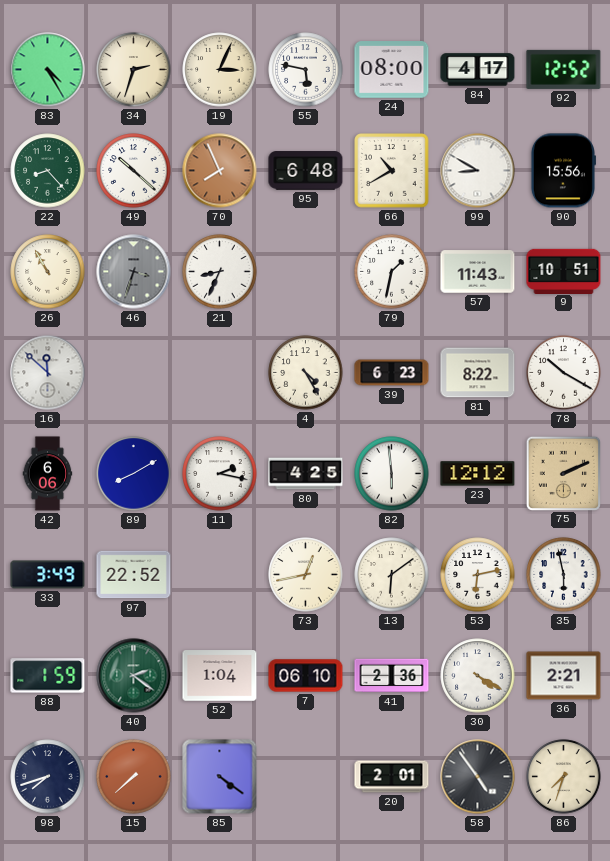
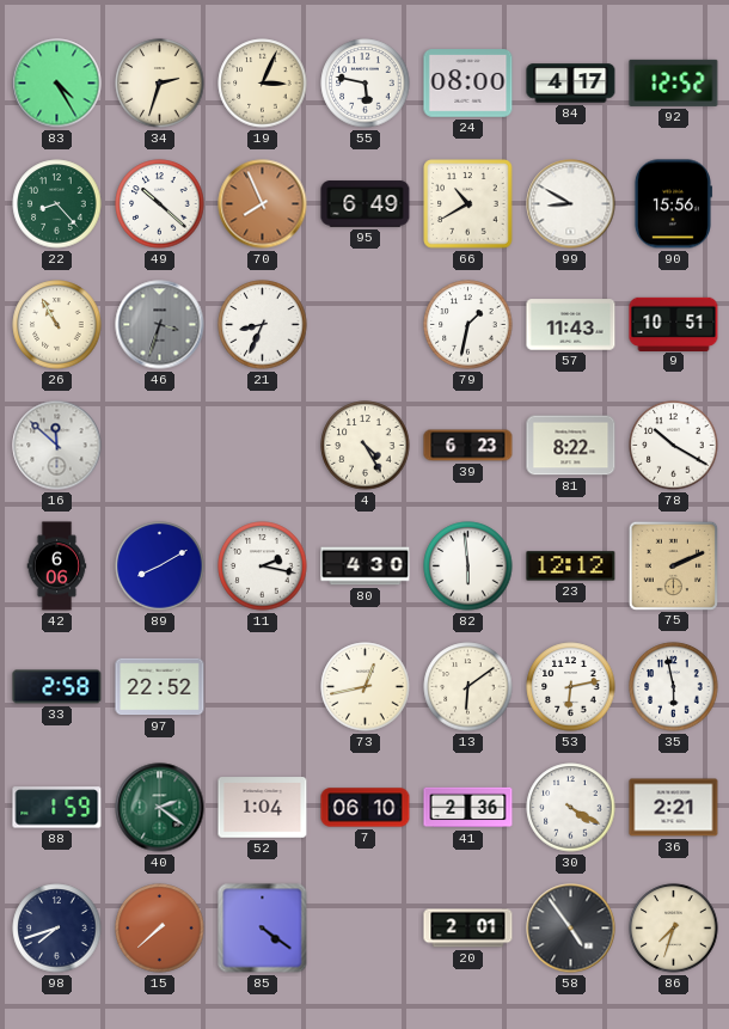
95: 6:48 -> 6:49 (366, 204)
80: 4:25 -> 4:30 (366, 566)
33: 3:49 -> 2:58 (57, 687)
